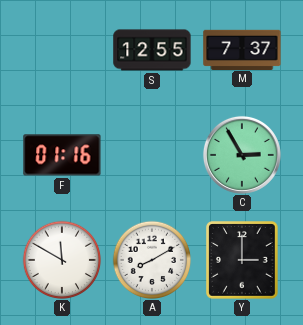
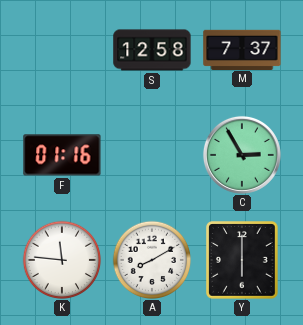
S: 12:55 -> 12:58 (152, 50)
K: 11:50 -> 11:46 (62, 260)
Y: 3:00 -> 6:00 (242, 260)
